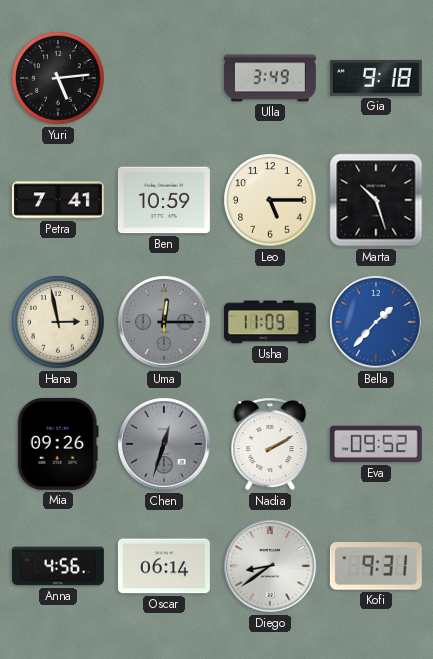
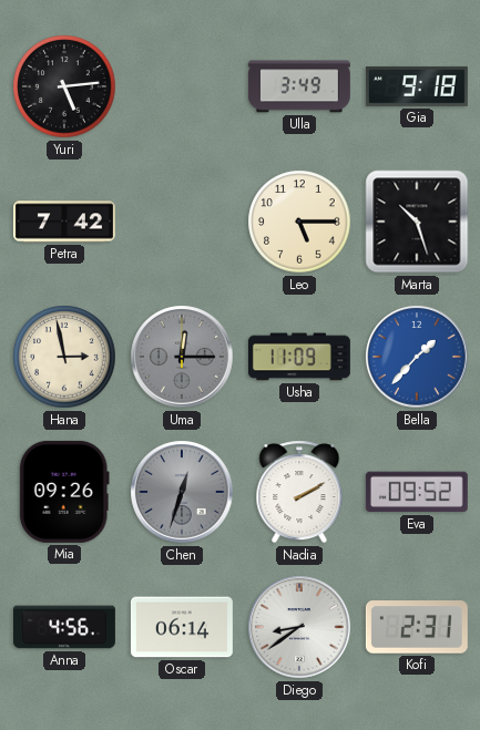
Petra: 7:41 -> 7:42 (64, 222)
Ben: 10:59 -> none (164, 200)
Kofi: 9:31 -> 2:31 (417, 628)
